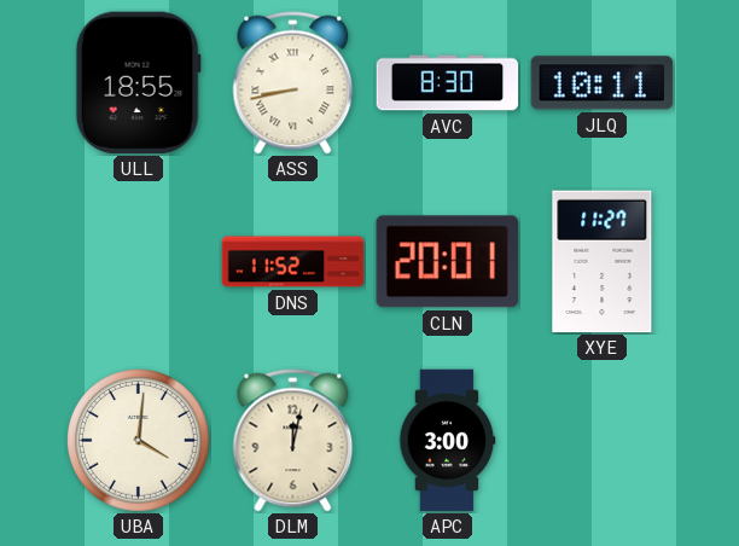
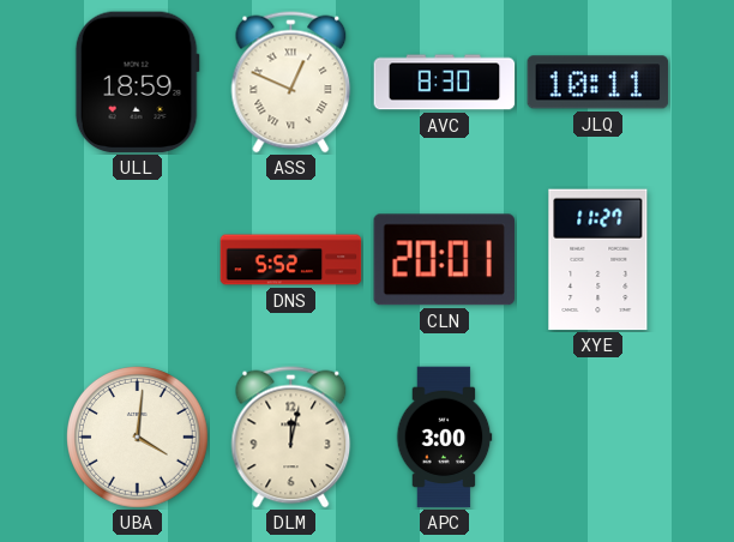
ULL: 18:55 -> 18:59 (137, 83)
ASS: 8:43 -> 12:49 (291, 83)
DNS: 11:52 -> 5:52 (291, 260)
